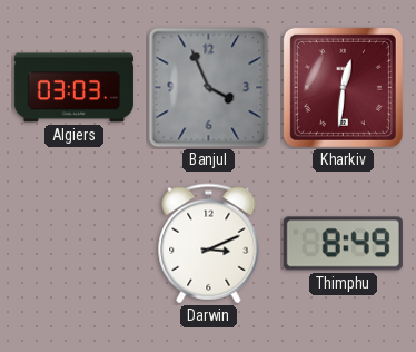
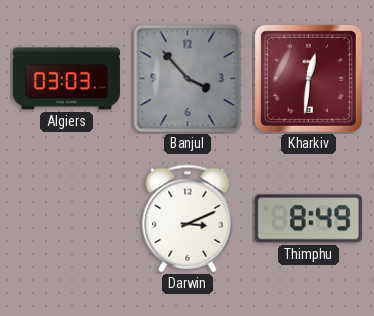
Banjul: 3:56 -> 3:53 (188, 79)
